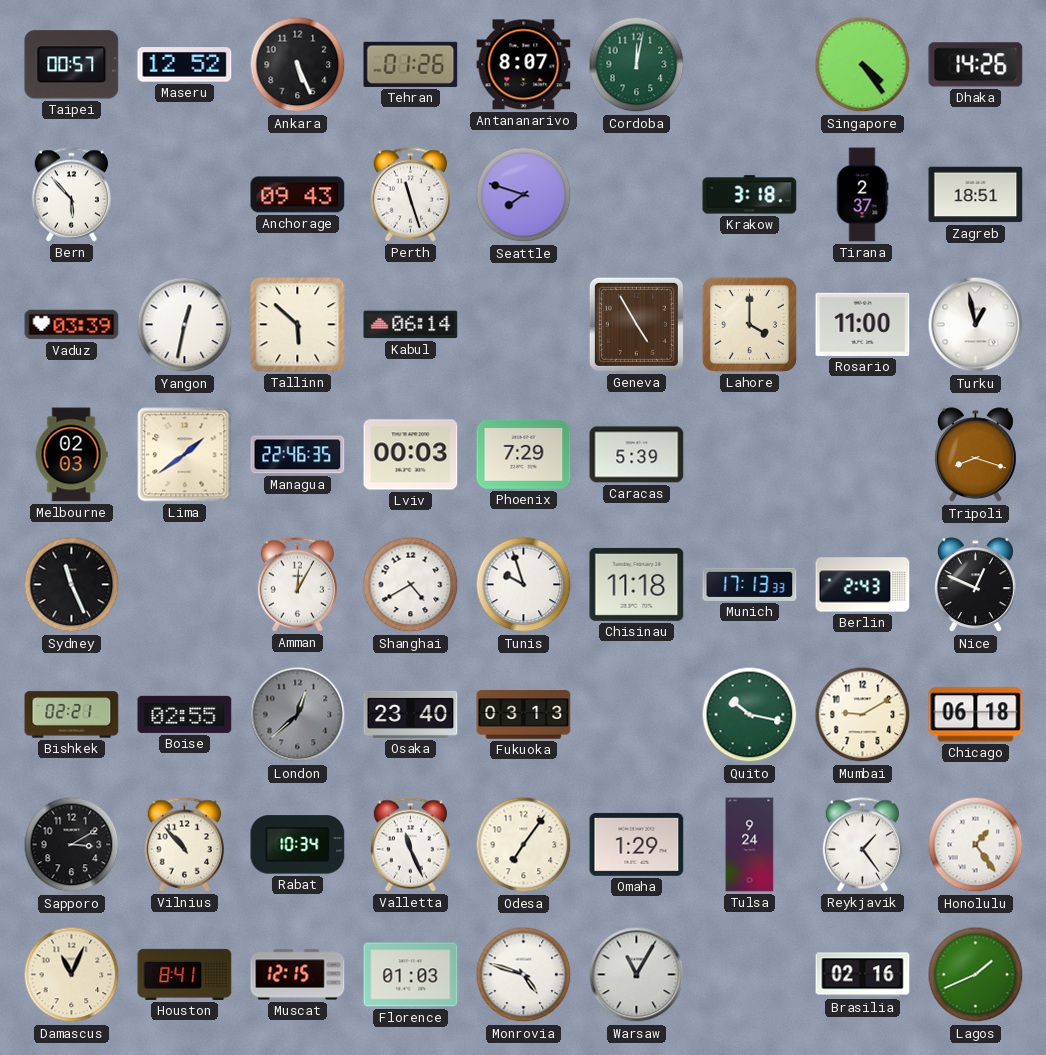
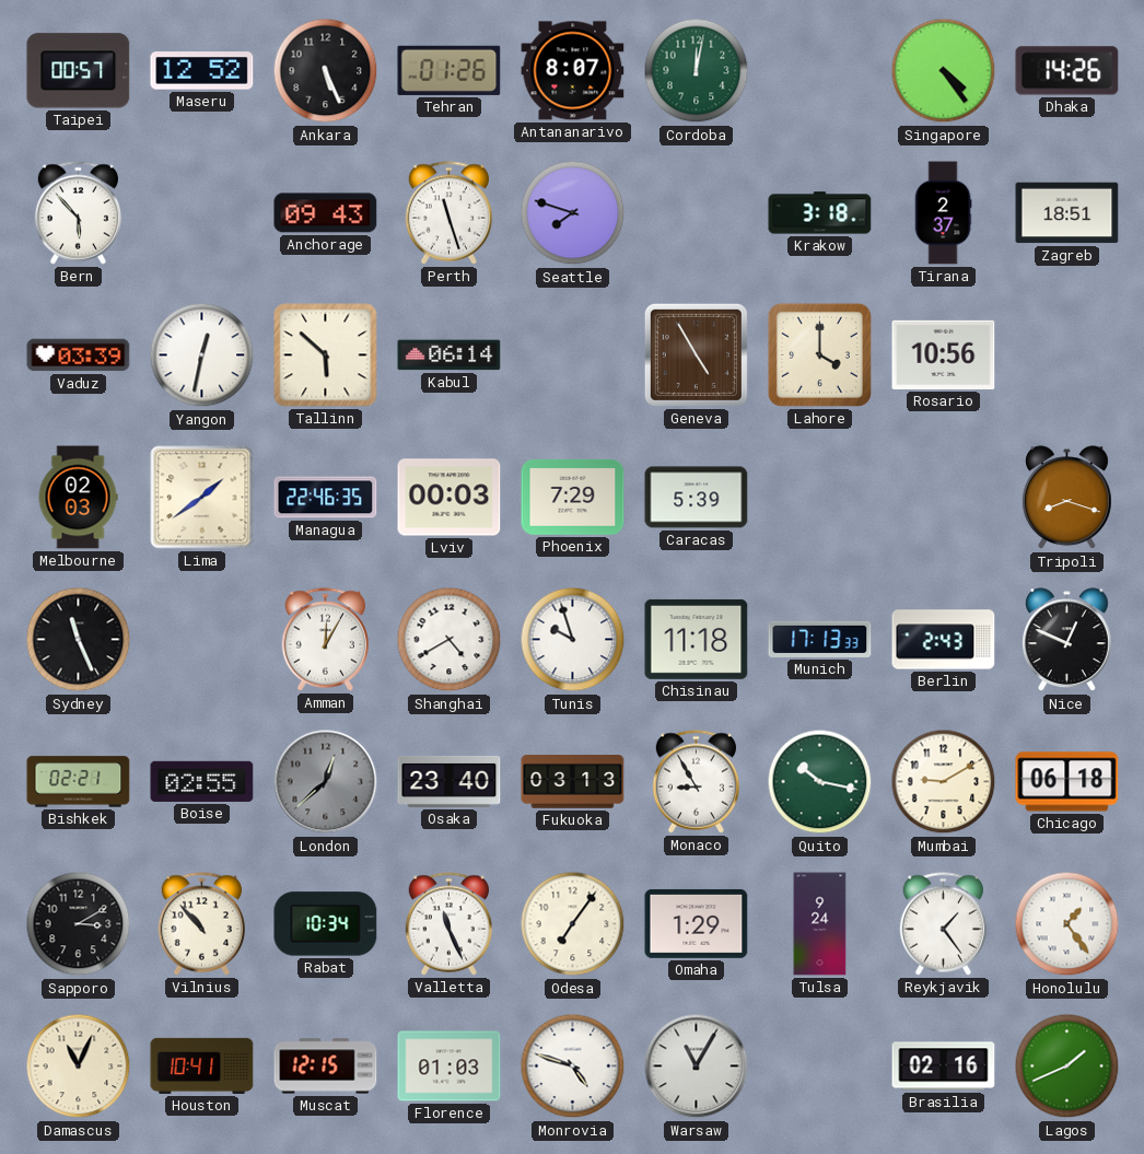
Rosario: 11:00 -> 10:56 (944, 354)
Turku: 12:58 -> none (976, 325)
Monaco: none -> 8:55 (696, 782)
Houston: 8:41 -> 10:41 (202, 1065)
